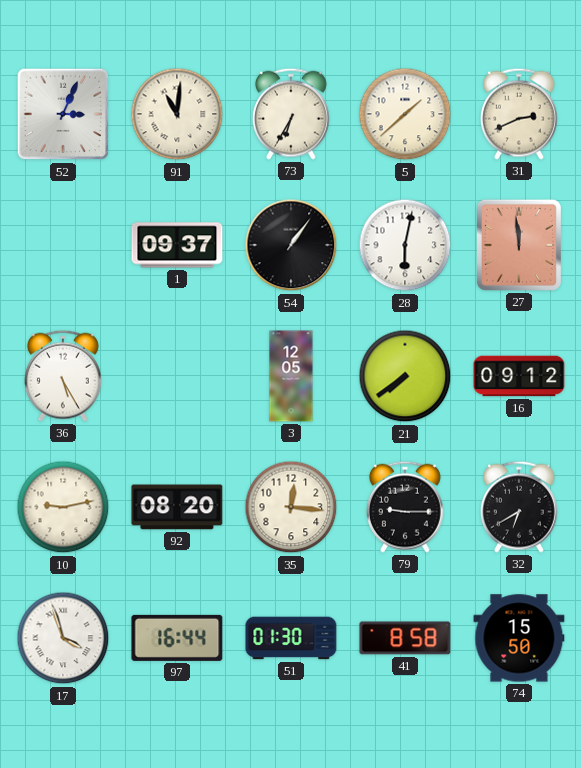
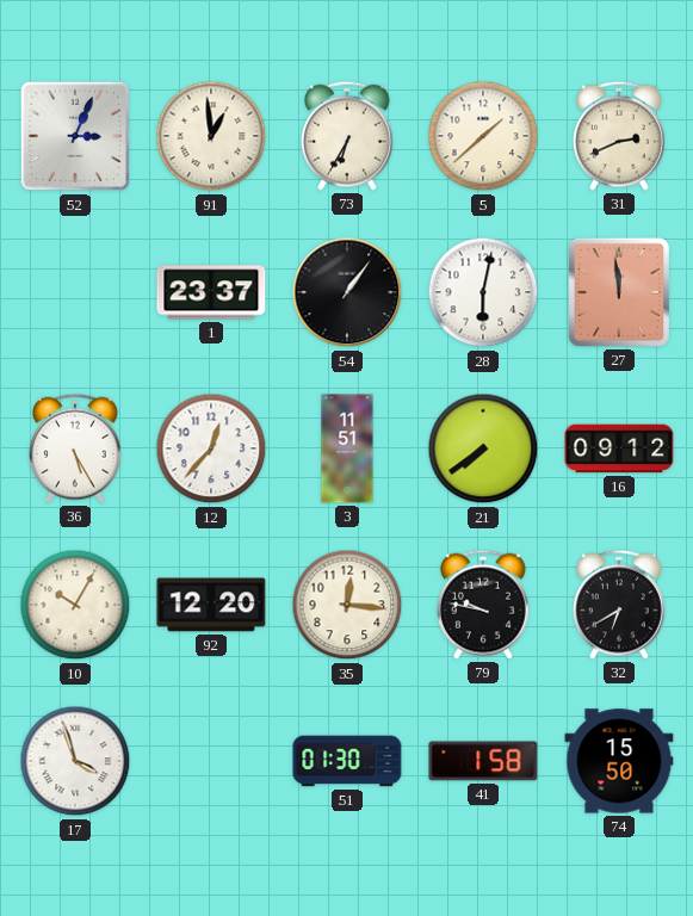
91: 11:01 -> 12:59 (211, 136)
1: 09:37 -> 23:37 (211, 292)
12: none -> 12:37 (211, 448)
3: 12:05 -> 11:51 (347, 448)
10: 9:13 -> 10:05 (75, 605)
92: 08:20 -> 12:20 (211, 605)
79: 9:15 -> 9:47 (483, 605)
97: 16:44 -> none (177, 638)
41: 8:58 -> 1:58 (483, 761)
